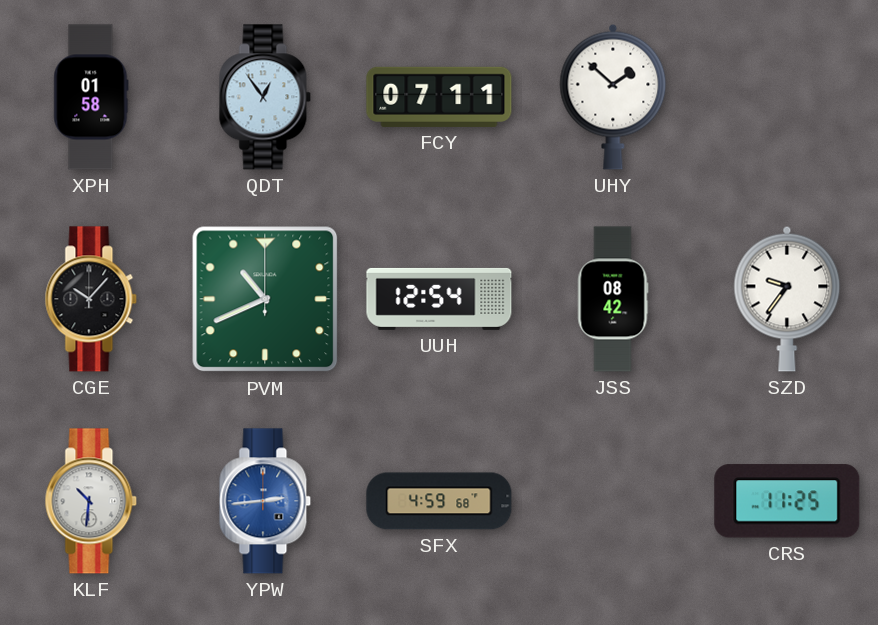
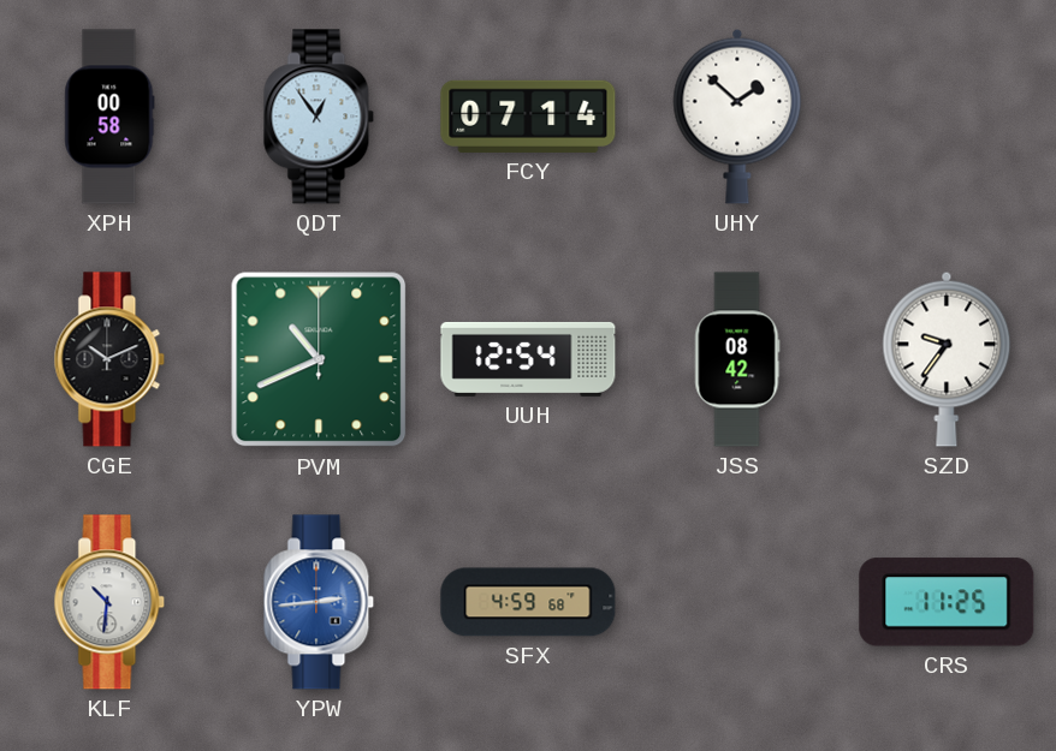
XPH: 01:58 -> 00:58 (109, 117)
FCY: 07:11 -> 07:14 (528, 117)
CGE: 10:07 -> 10:11 (109, 359)
